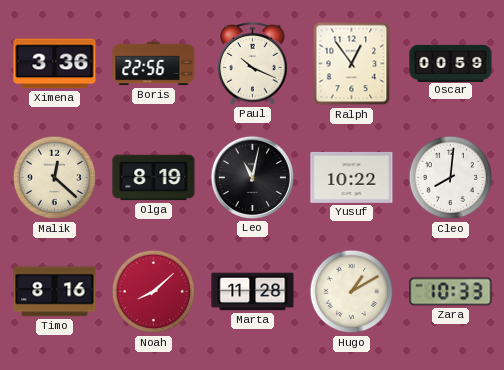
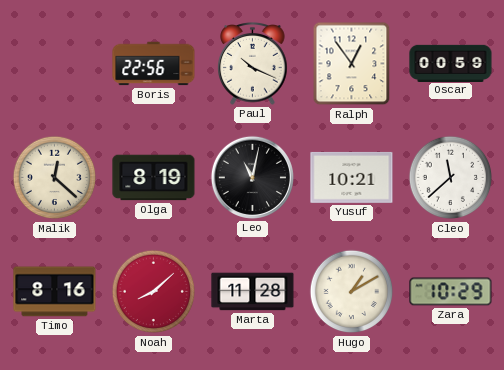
Ximena: 3:36 -> none (55, 64)
Yusuf: 10:22 -> 10:21 (352, 177)
Cleo: 8:01 -> 11:38 (451, 178)
Zara: 10:33 -> 10:29 (451, 292)
